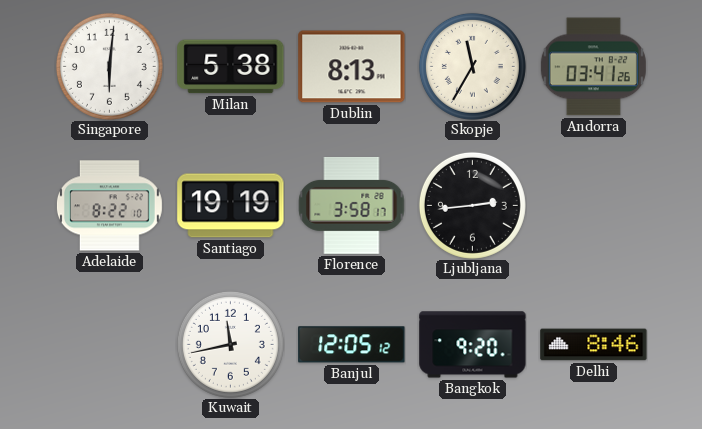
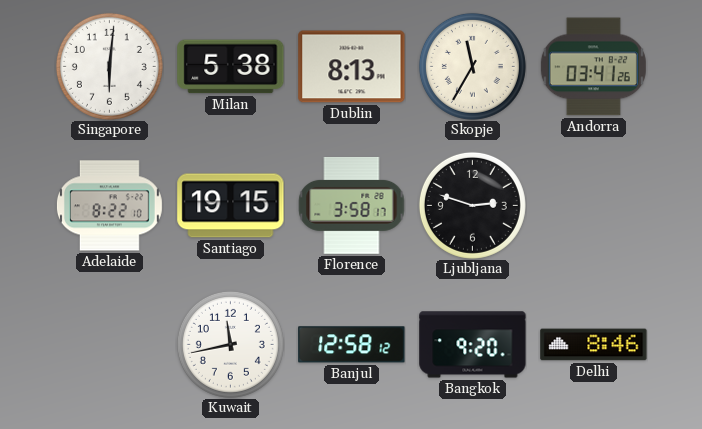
Santiago: 19:19 -> 19:15 (231, 206)
Ljubljana: 2:44 -> 2:48 (472, 205)
Banjul: 12:05 -> 12:58 (352, 345)
